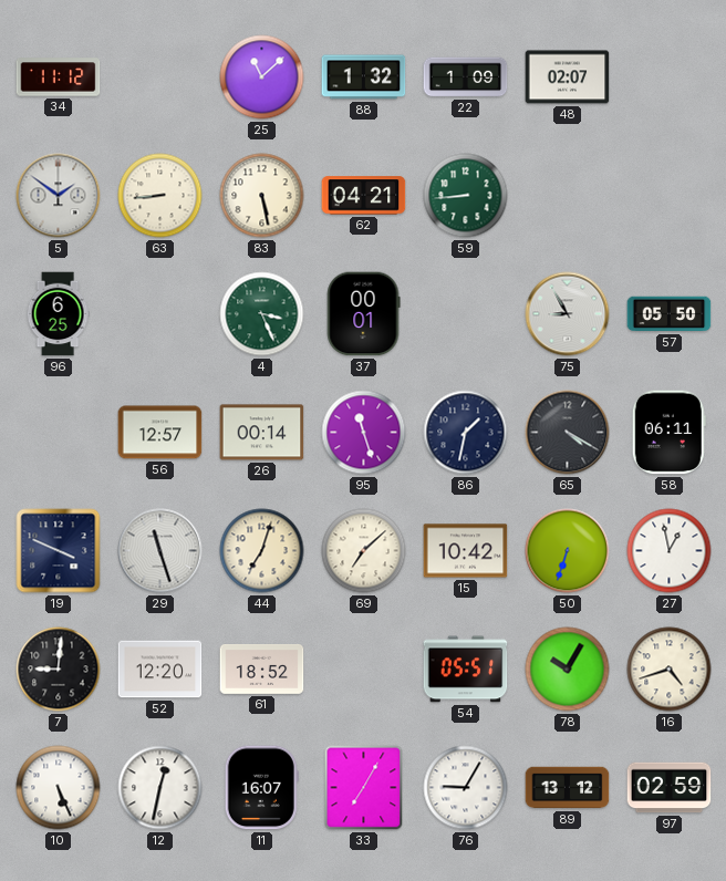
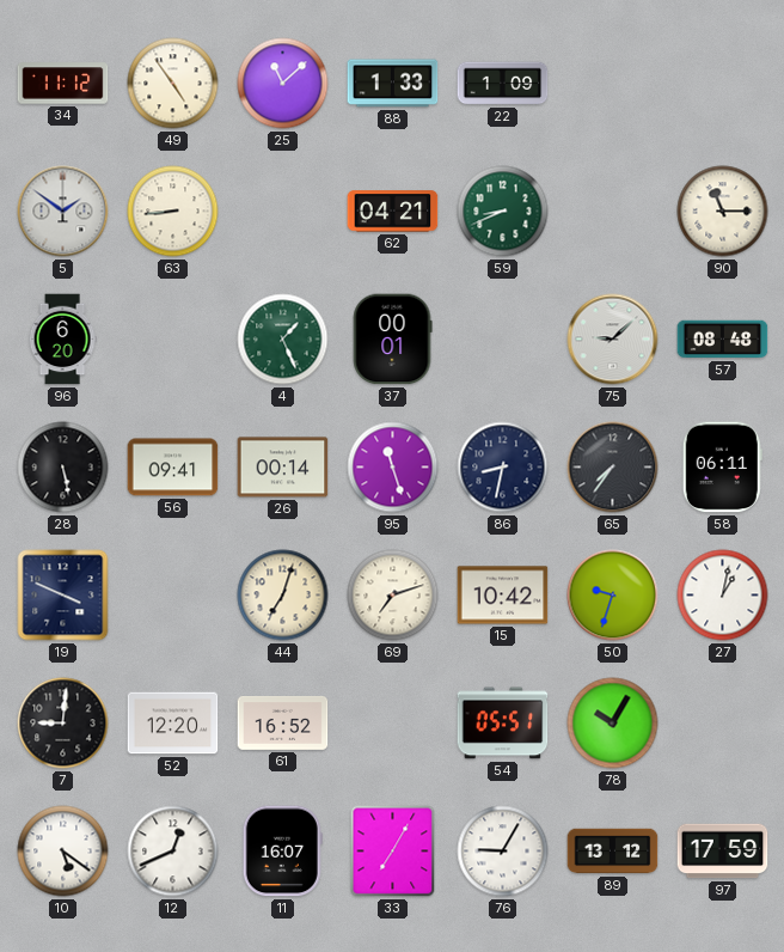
49: none -> 4:54 (173, 84)
88: 1:32 -> 1:33 (393, 84)
48: 02:07 -> none (568, 77)
83: 5:28 -> none (262, 196)
59: 8:44 -> 8:41 (503, 212)
90: none -> 11:15 (723, 212)
96: 6:25 -> 6:20 (62, 340)
4: 3:26 -> 1:26 (283, 340)
75: 8:55 -> 9:08 (613, 340)
57: 05:50 -> 08:48 (723, 340)
28: none -> 5:28 (63, 468)
56: 12:57 -> 09:41 (173, 468)
86: 1:32 -> 8:32 (503, 468)
65: 4:20 -> 7:36 (613, 468)
29: 11:27 -> none (160, 551)
69: 7:08 -> 7:12 (393, 596)
50: 6:33 -> 9:33 (613, 596)
27: 12:58 -> 1:02 (723, 596)
61: 18:52 -> 16:52 (283, 724)
16: 4:42 -> none (670, 670)
10: 5:26 -> 5:21 (63, 852)
12: 12:32 -> 12:41 (173, 852)
97: 02:59 -> 17:59 (723, 852)
